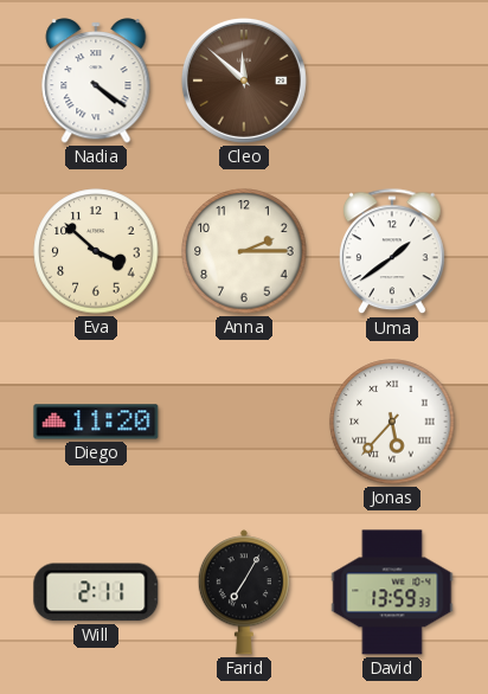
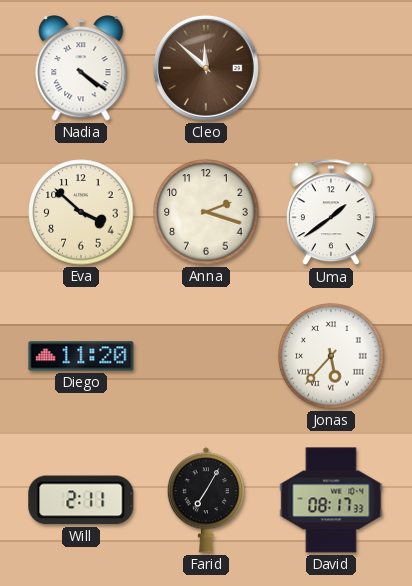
Anna: 2:15 -> 2:18 (206, 212)
David: 13:59 -> 08:17 (331, 500)
